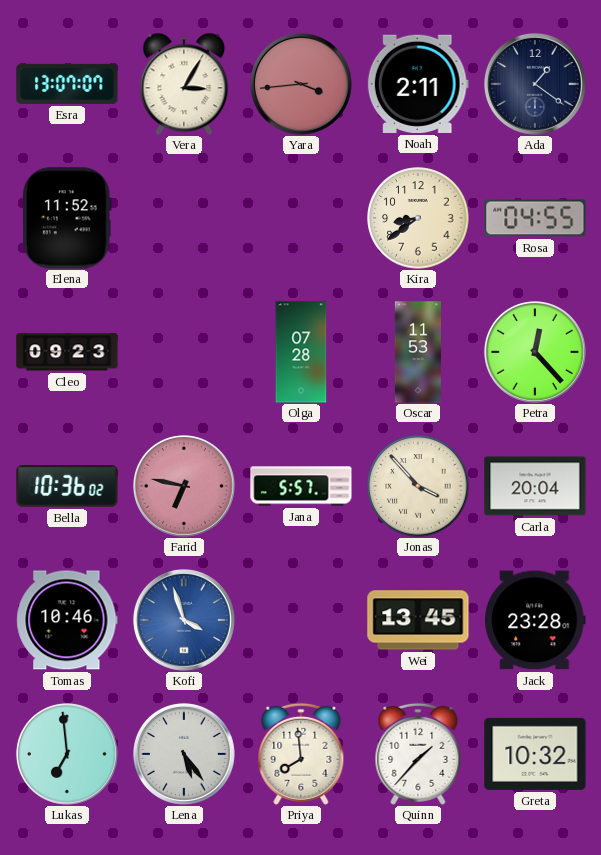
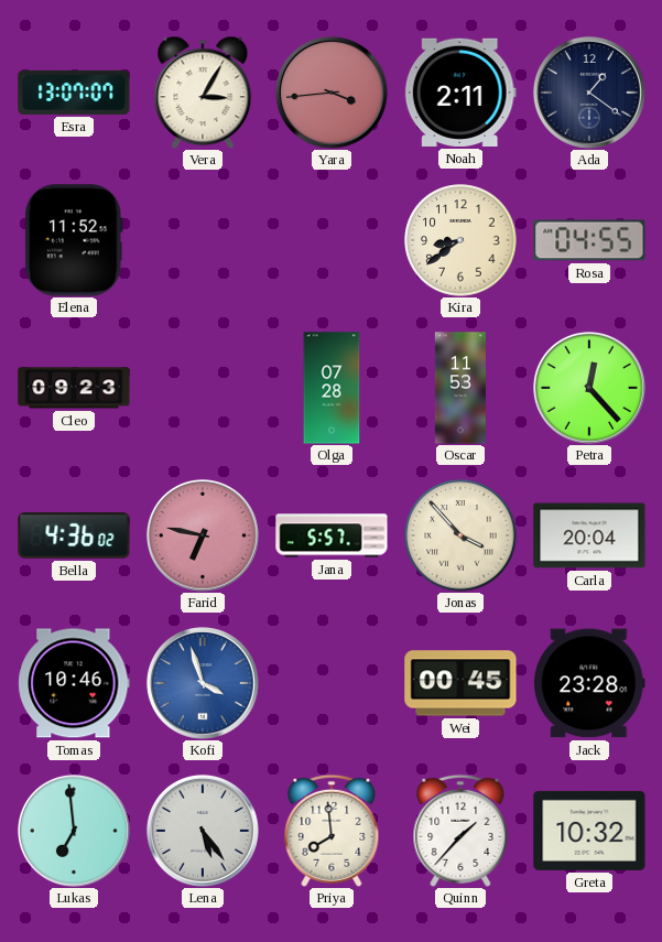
Bella: 10:36 -> 4:36 (74, 535)
Wei: 13:45 -> 00:45 (460, 683)
